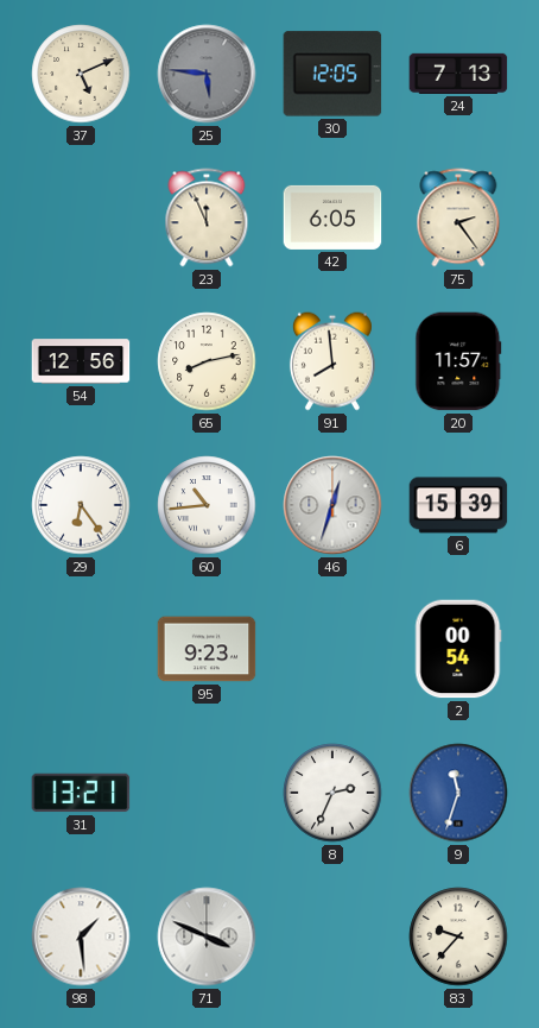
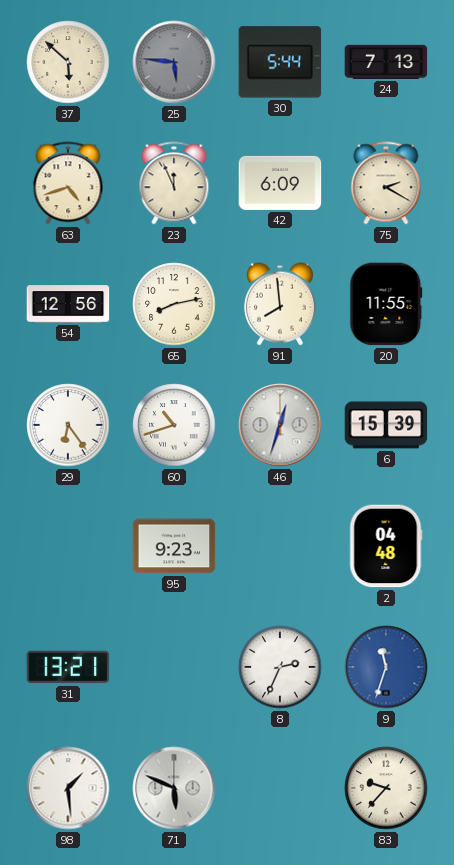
37: 5:11 -> 5:52 (68, 62)
30: 12:05 -> 5:44 (280, 62)
63: none -> 4:42 (68, 183)
42: 6:05 -> 6:09 (280, 183)
75: 2:24 -> 2:20 (386, 183)
20: 11:57 -> 11:55 (386, 304)
60: 10:44 -> 10:42 (174, 425)
2: 00:54 -> 04:48 (386, 546)
71: 3:49 -> 5:49 (174, 788)
